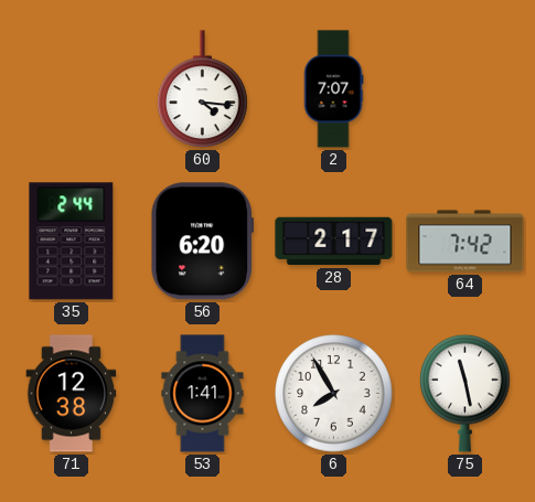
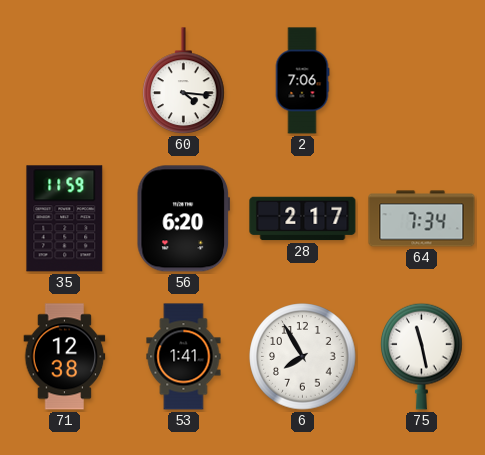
2: 7:07 -> 7:06 (302, 81)
35: 2:44 -> 11:59 (65, 219)
64: 7:42 -> 7:34 (422, 219)
